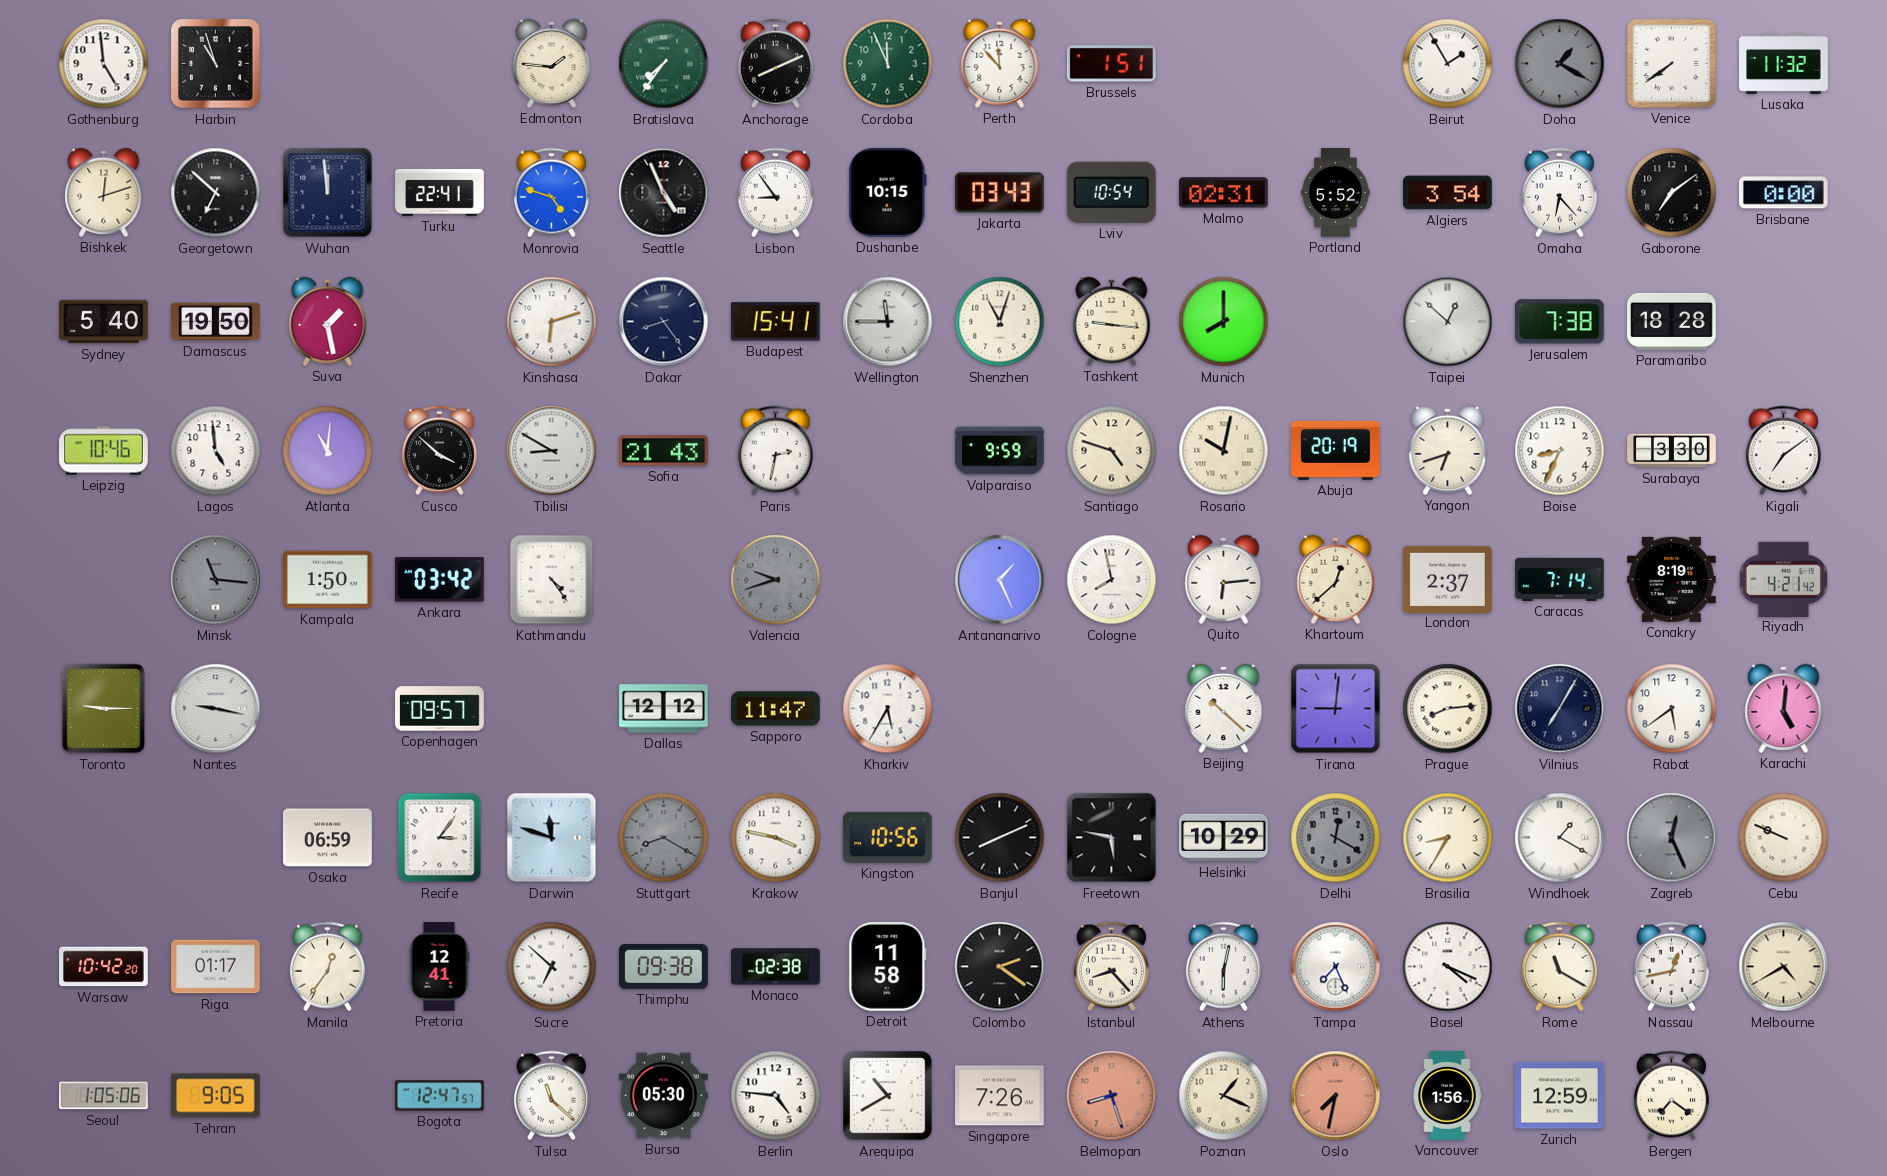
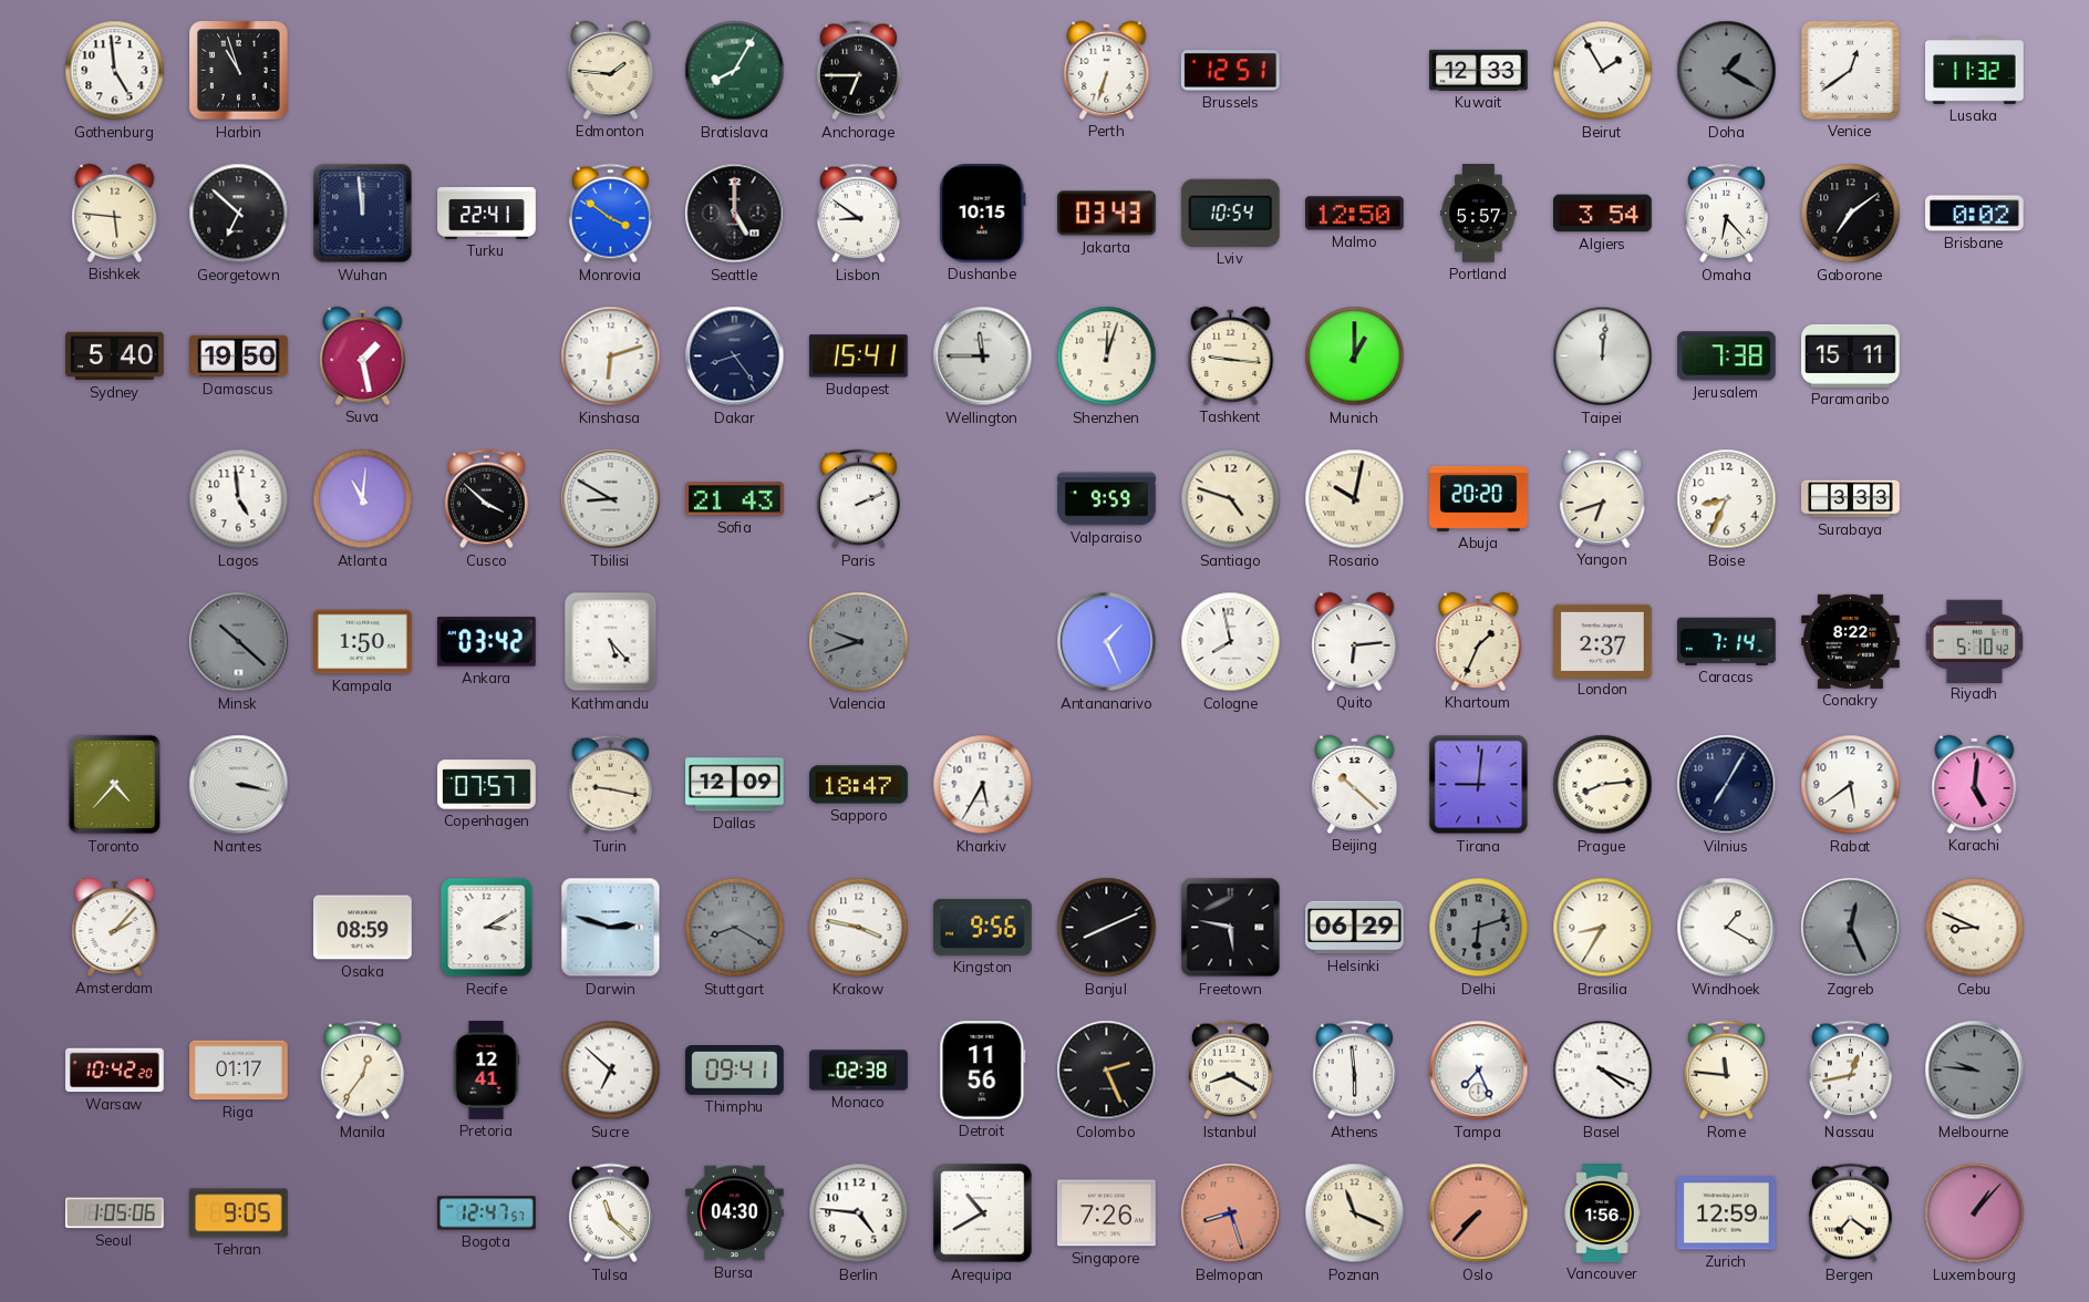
Bratislava: 7:36 -> 8:05 (735, 71)
Anchorage: 8:11 -> 6:45 (858, 71)
Cordoba: 11:56 -> none (888, 64)
Perth: 11:53 -> 6:33 (1107, 70)
Brussels: 1:51 -> 12:51 (1230, 71)
Kuwait: none -> 12:33 (1479, 70)
Venice: 7:39 -> 12:39 (1850, 70)
Bishkek: 12:12 -> 5:46 (115, 213)
Monrovia: 4:48 -> 3:51 (610, 214)
Seattle: 4:56 -> 5:00 (735, 214)
Lisbon: 8:54 -> 8:51 (858, 214)
Malmo: 02:31 -> 12:50 (1355, 214)
Portland: 5:52 -> 5:57 (1479, 214)
Brisbane: 0:00 -> 0:02 (1975, 214)
Shenzhen: 11:03 -> 12:03 (1107, 356)
Munich: 8:00 -> 1:00 (1355, 356)
Taipei: 12:52 -> 12:01 (1603, 356)
Paramaribo: 18:28 -> 15:11 (1851, 355)
Leipzig: 10:46 -> none (104, 451)
Paris: 2:32 -> 2:11 (858, 499)
Abuja: 20:19 -> 20:20 (1479, 498)
Surabaya: 3:30 -> 3:33 (1851, 499)
Kigali: 7:09 -> none (1783, 451)
Minsk: 11:16 -> 10:22 (239, 642)
Kathmandu: 4:24 -> 5:23 (611, 642)
Khartoum: 12:38 -> 1:34 (1479, 641)
Conakry: 8:19 -> 8:22 (1851, 641)
Riyadh: 4:21 -> 5:10 (1974, 641)
Toronto: 9:15 -> 4:37 (115, 785)
Nantes: 9:17 -> 3:17 (239, 785)
Copenhagen: 09:57 -> 07:57 (487, 785)
Turin: none -> 9:17 (610, 785)
Dallas: 12:12 -> 12:09 (735, 785)
Sapporo: 11:47 -> 18:47 (859, 785)
Amsterdam: none -> 2:07 (115, 927)
Osaka: 06:59 -> 08:59 (363, 928)
Recife: 3:06 -> 3:10 (487, 928)
Darwin: 11:48 -> 2:48 (611, 928)
Kingston: 10:56 -> 9:56 (983, 927)
Helsinki: 10:29 -> 06:29 (1355, 928)
Delhi: 12:20 -> 6:12 (1479, 928)
Cebu: 9:49 -> 8:49 (1975, 928)
Thimphu: 09:38 -> 09:41 (735, 1069)
Detroit: 11:58 -> 11:56 (983, 1071)
Colombo: 2:21 -> 2:26 (1107, 1071)
Istanbul: 8:23 -> 8:20 (1230, 1071)
Athens: 6:02 -> 5:59 (1354, 1071)
Rome: 11:20 -> 11:46 (1726, 1071)
Melbourne: 4:40 -> 9:46 (1975, 1071)
Melbourne dial: cream -> grey (1975, 1071)
Bursa: 05:30 -> 04:30 (735, 1213)
Poznan: 1:19 -> 11:19 (1355, 1213)
Oslo: 7:32 -> 7:37 (1479, 1213)
Luxembourg: none -> 1:07 (1975, 1213)
